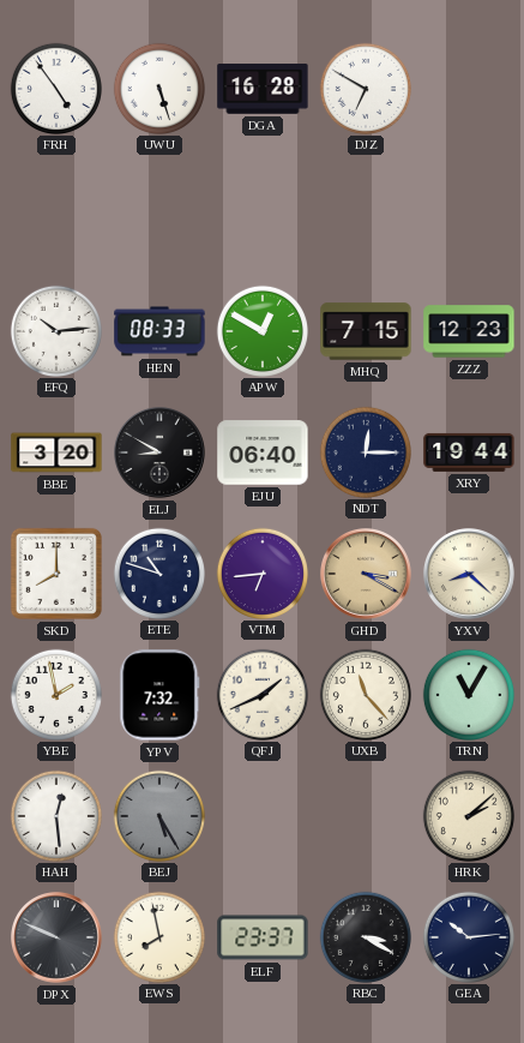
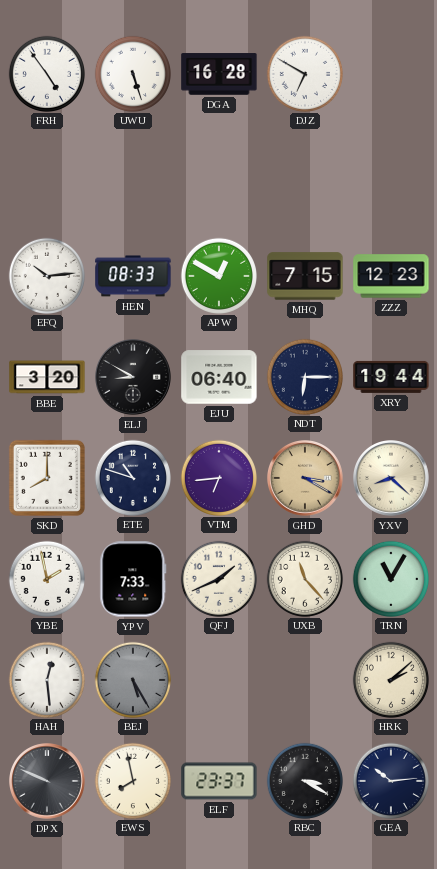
NDT: 12:15 -> 6:15 (304, 376)
YPV: 7:32 -> 7:33 (133, 579)
